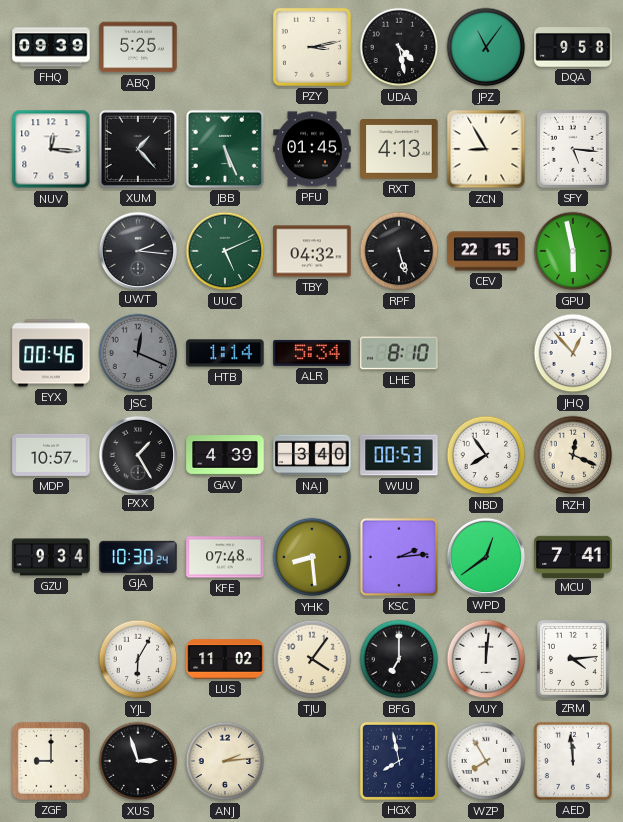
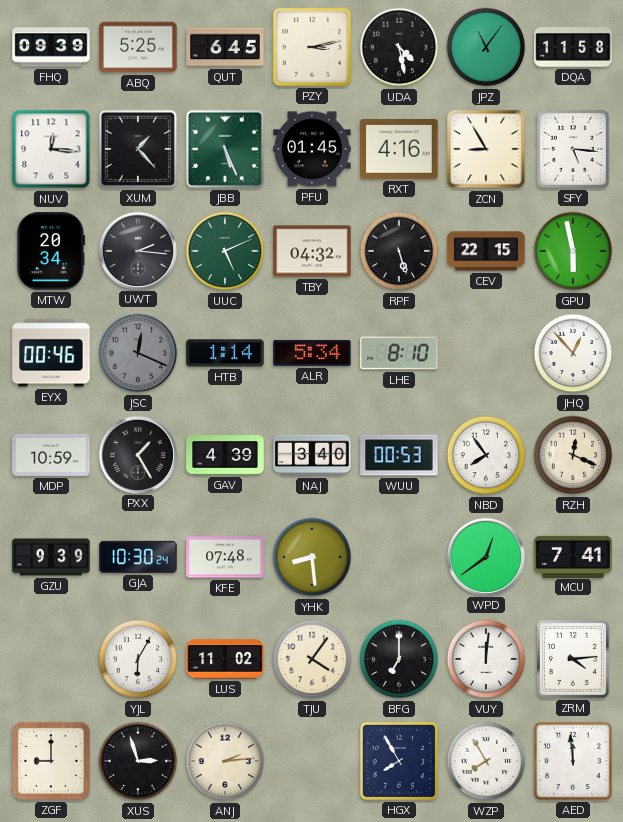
QUT: none -> 6:45 (225, 47)
DQA: 9:58 -> 11:58 (573, 48)
RXT: 4:13 -> 4:16 (399, 150)
MTW: none -> 20:34 (51, 251)
MDP: 10:57 -> 10:59 (51, 455)
GZU: 9:34 -> 9:39 (51, 557)
KSC: 2:14 -> none (399, 557)
HGX: 7:58 -> 7:55 (399, 761)
